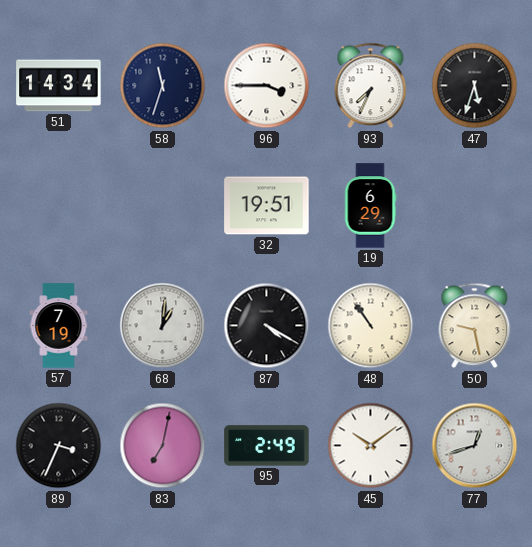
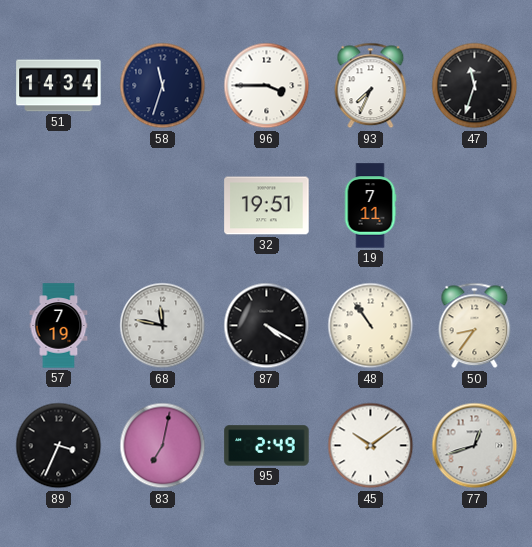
47: 5:33 -> 11:33 (475, 86)
19: 6:29 -> 7:11 (370, 206)
68: 1:01 -> 11:47 (163, 326)
50: 9:28 -> 8:36 (475, 326)
